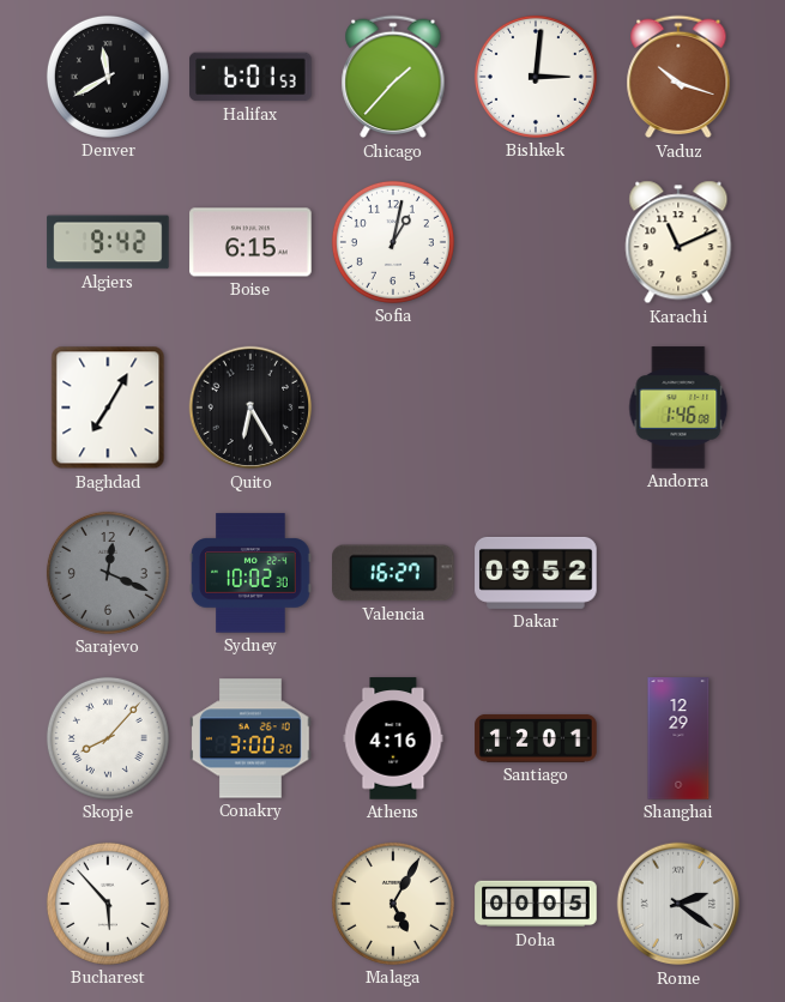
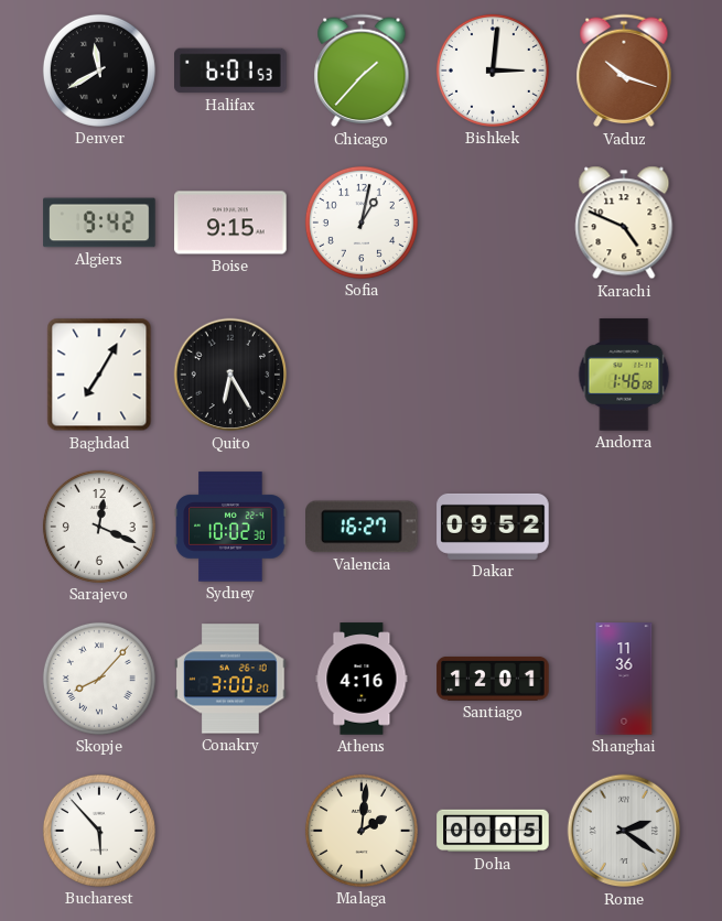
Boise: 6:15 -> 9:15 (230, 223)
Karachi: 11:11 -> 4:49 (624, 223)
Sarajevo dial: grey -> white (99, 527)
Shanghai: 12:29 -> 11:36 (624, 679)
Malaga: 5:05 -> 2:01 (362, 831)
